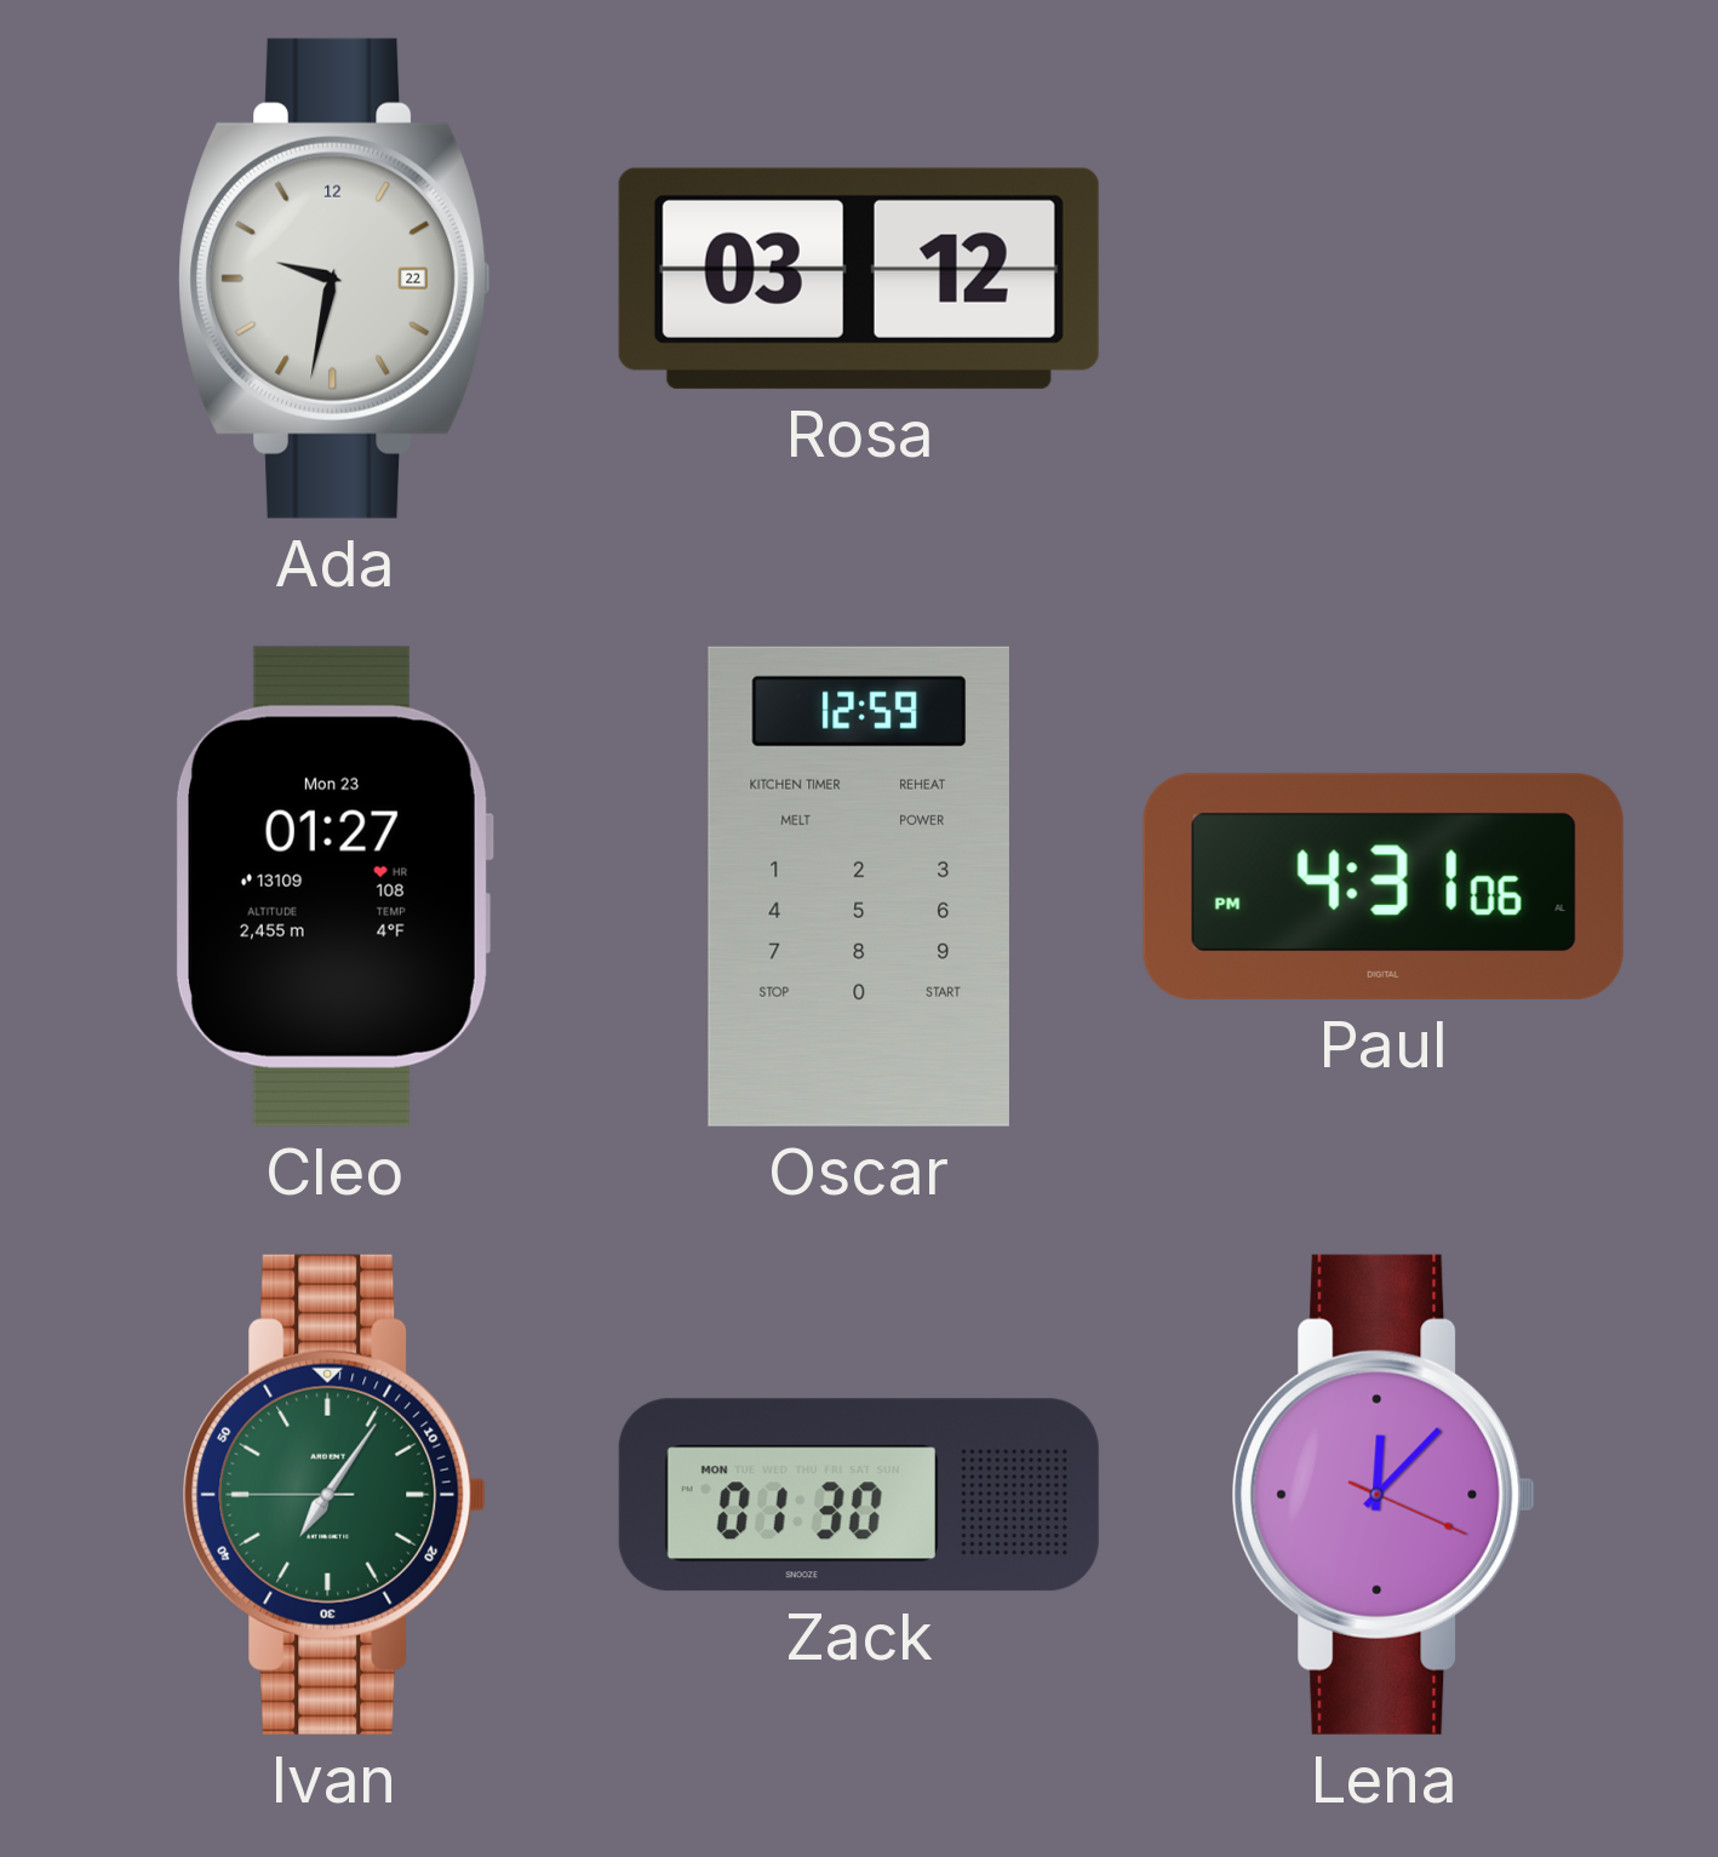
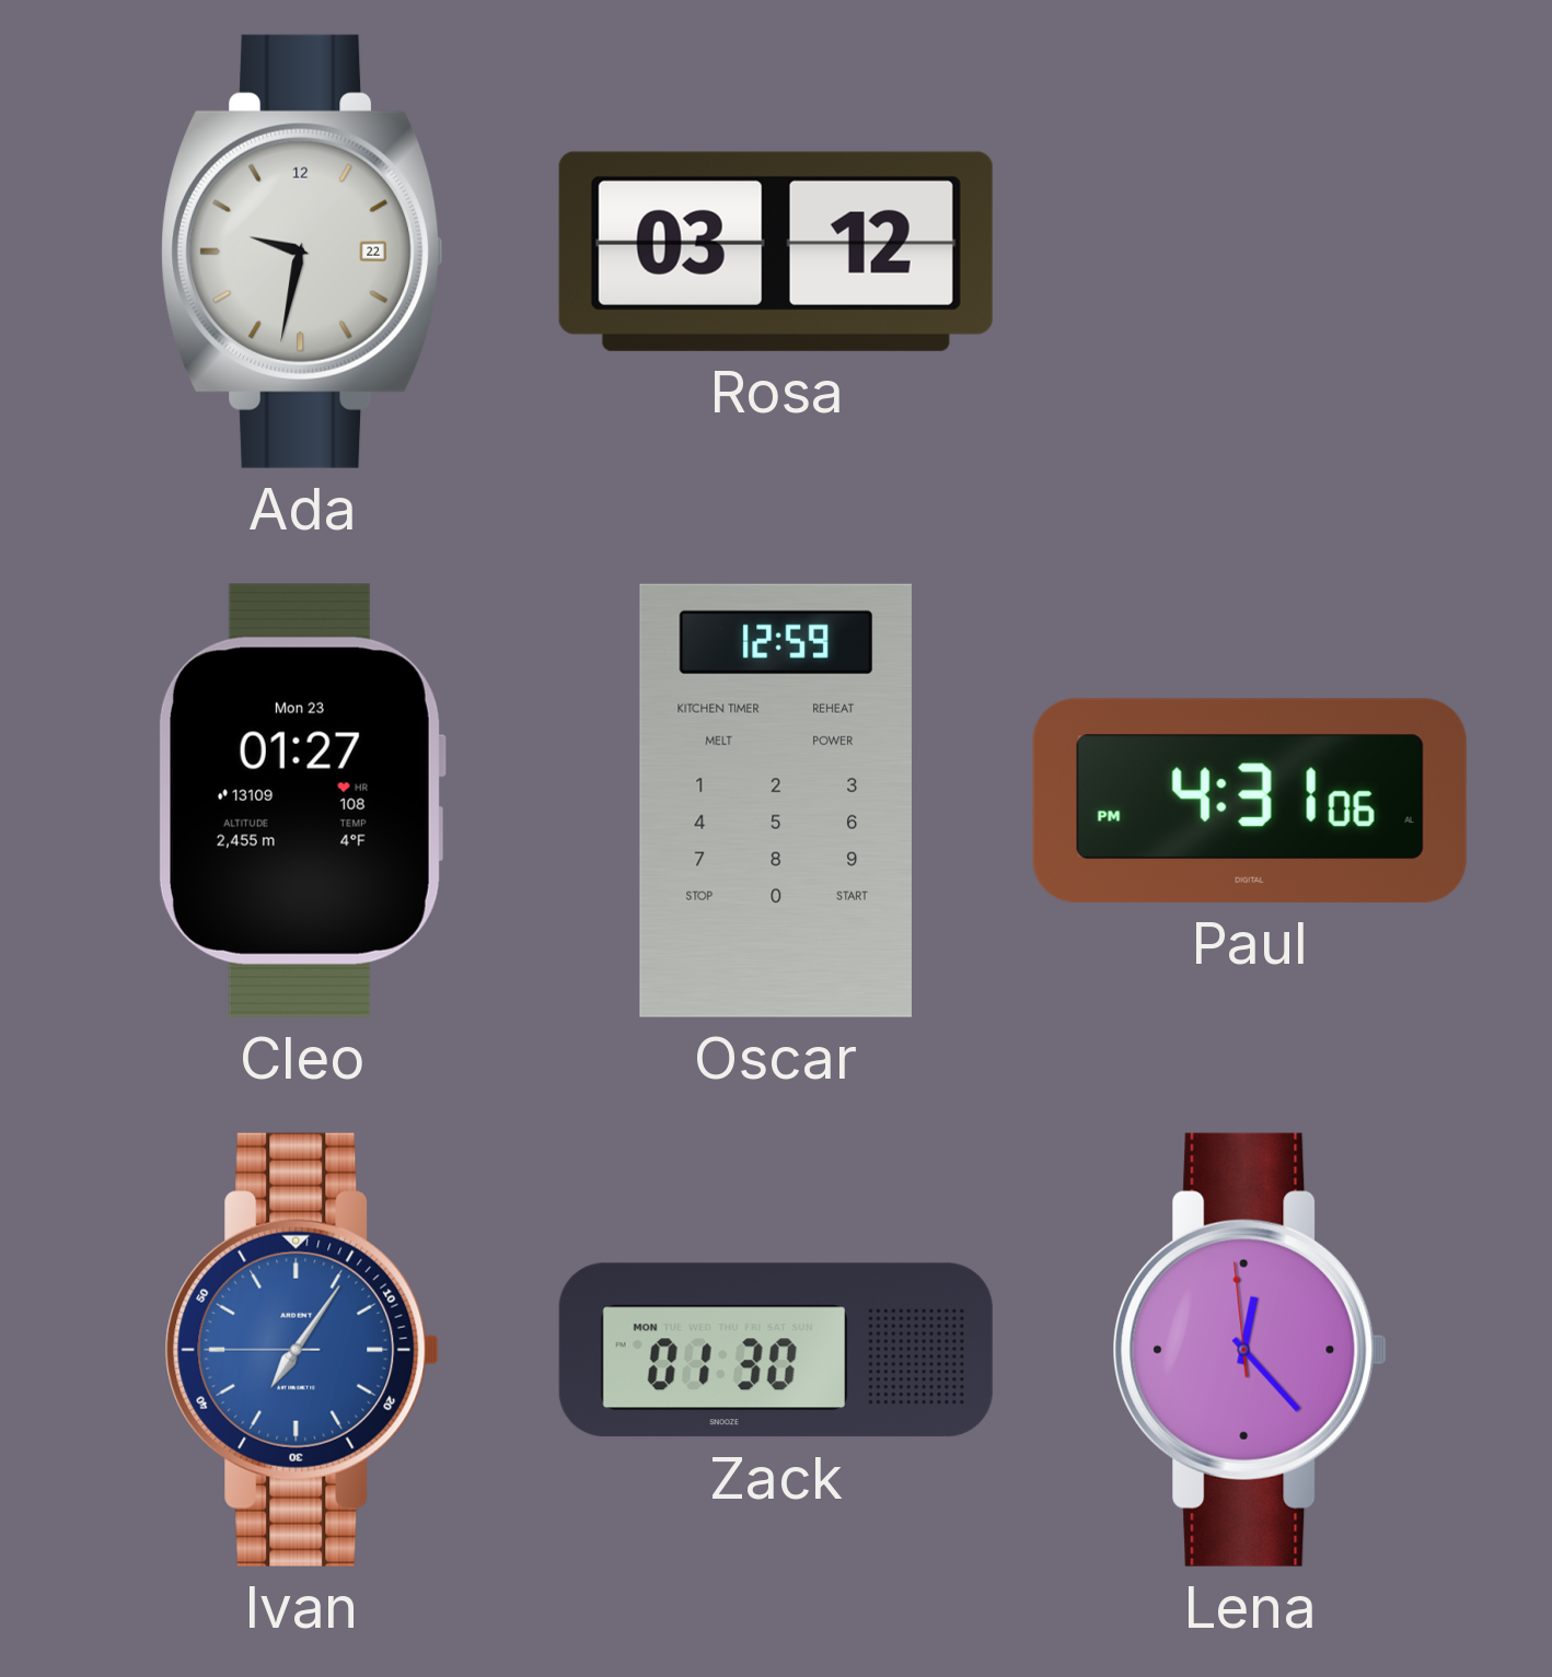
Ivan dial: green -> blue (302, 1350)
Lena: 12:07 -> 12:22 (1250, 1350)
